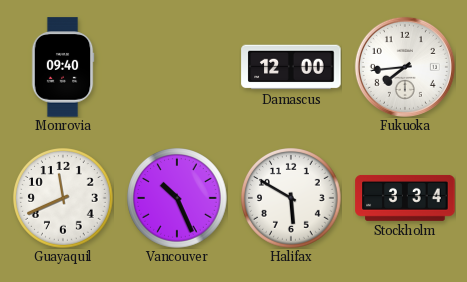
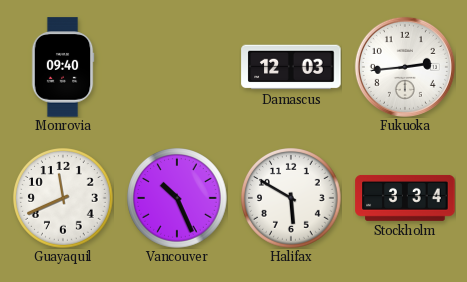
Damascus: 12:00 -> 12:03 (291, 67)
Fukuoka: 7:44 -> 2:44 (405, 67)
